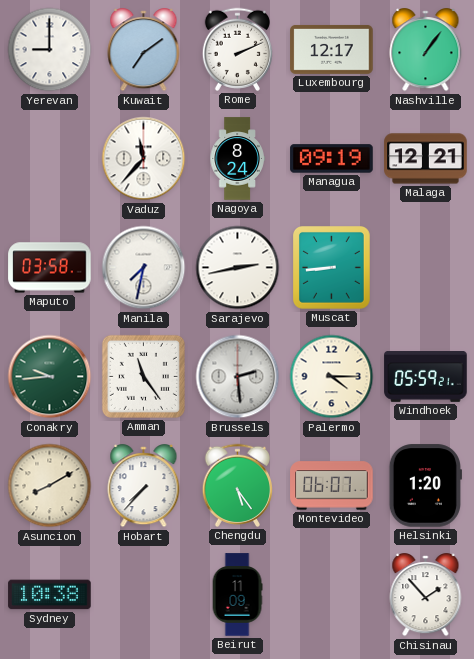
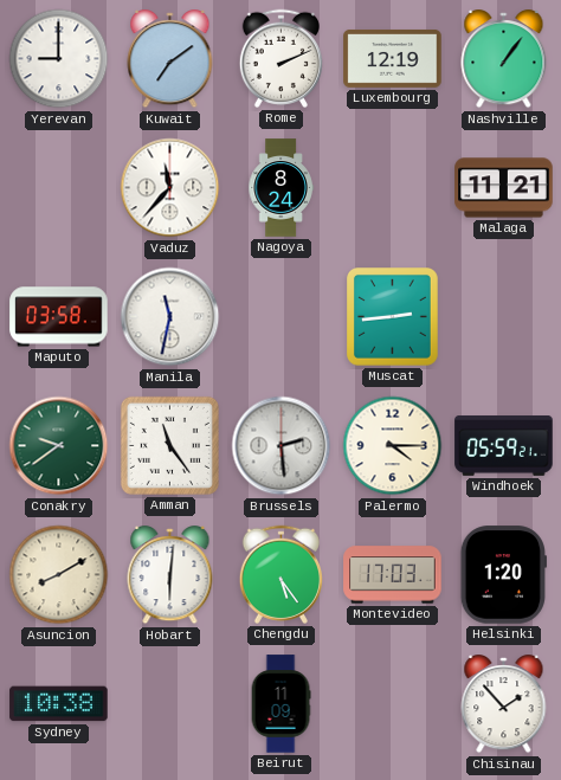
Luxembourg: 12:17 -> 12:19 (393, 58)
Managua: 09:19 -> none (332, 159)
Malaga: 12:21 -> 11:21 (504, 188)
Manila: 7:32 -> 11:32 (170, 317)
Sarajevo: 2:43 -> none (238, 268)
Muscat: 8:44 -> 2:44 (393, 317)
Conakry: 9:44 -> 9:39 (59, 446)
Hobart: 7:37 -> 6:01 (170, 575)
Montevideo: 06:07 -> 17:03 (393, 575)
